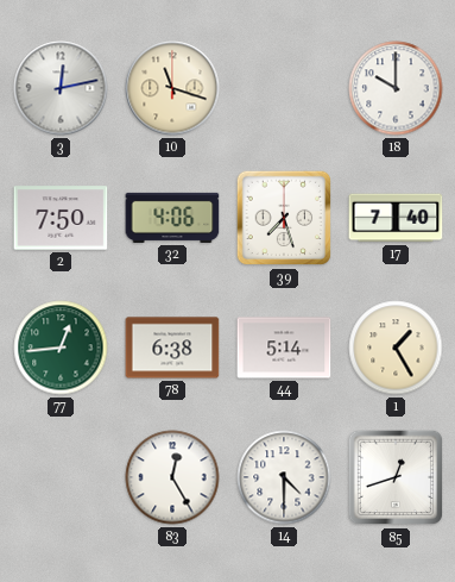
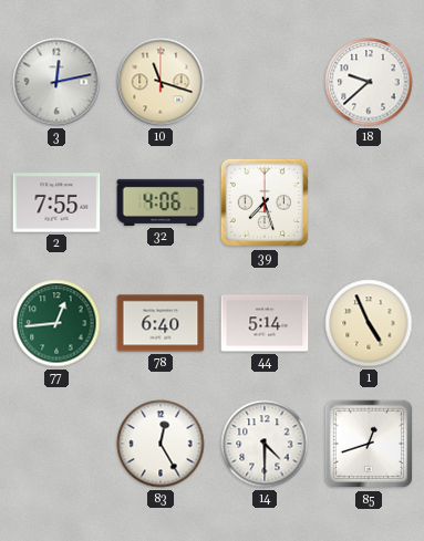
18: 10:00 -> 9:38 (369, 82)
2: 7:50 -> 7:55 (56, 202)
17: 7:40 -> none (396, 218)
78: 6:38 -> 6:40 (161, 323)
1: 1:25 -> 4:56 (369, 323)
